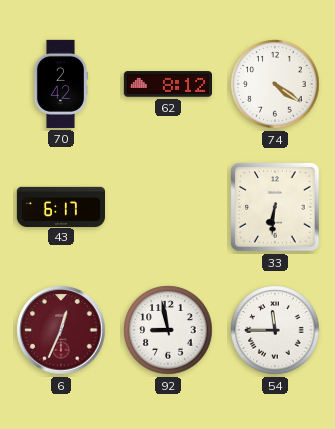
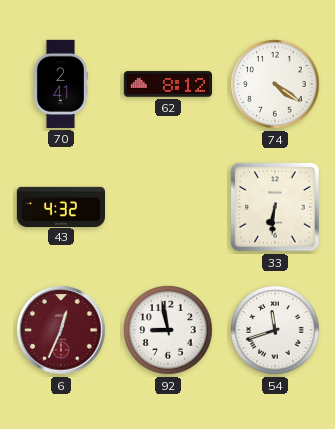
70: 2:42 -> 2:41 (60, 84)
43: 6:17 -> 4:32 (60, 206)
54: 11:45 -> 11:42 (275, 330)
